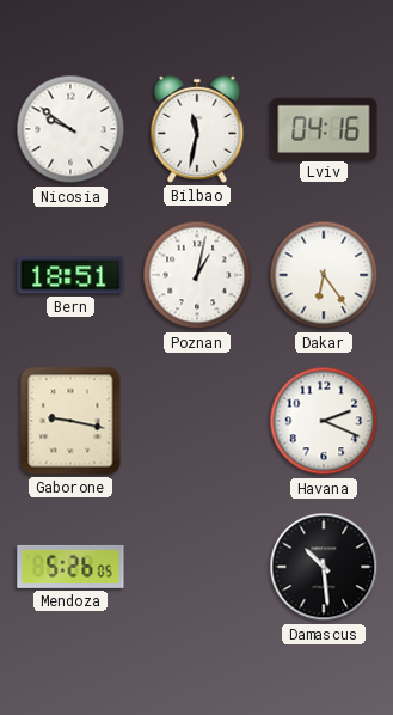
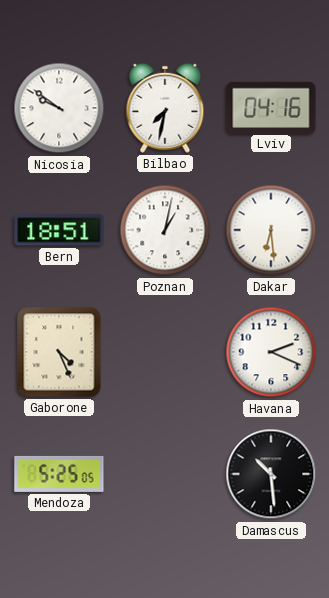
Bilbao: 11:32 -> 7:32 (165, 108)
Dakar: 6:24 -> 6:29 (271, 230)
Gaborone: 9:17 -> 4:26 (59, 352)
Mendoza: 5:26 -> 5:25 (59, 474)
